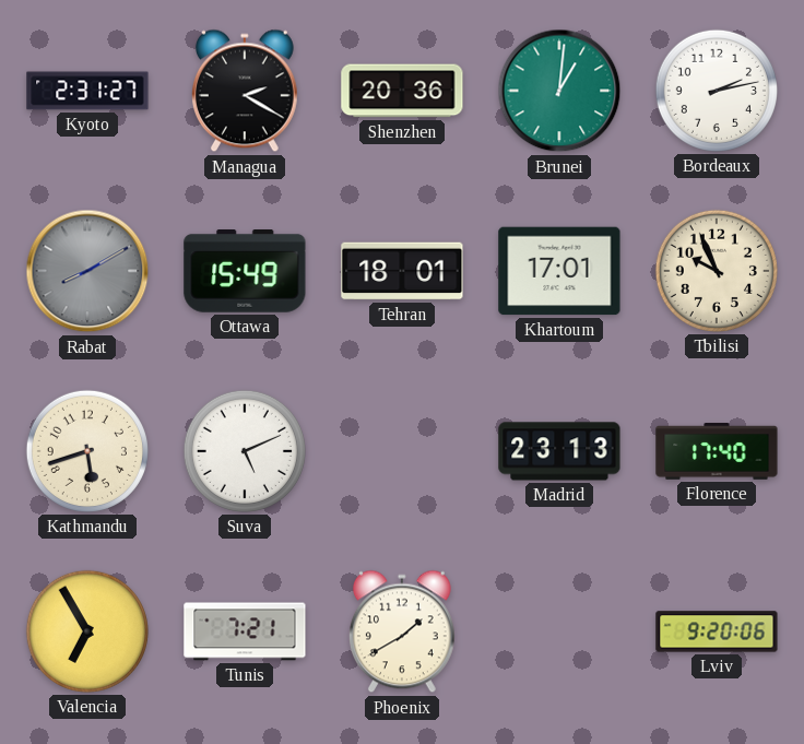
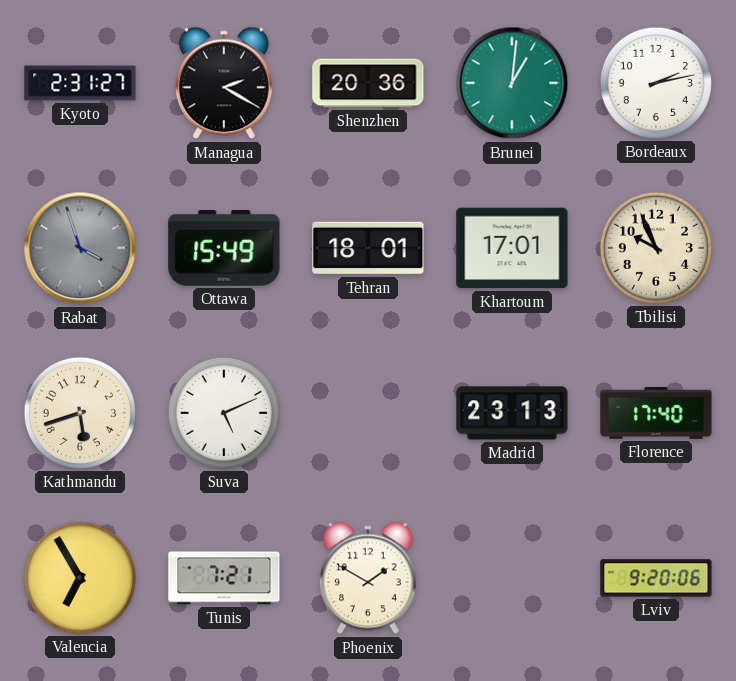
Rabat: 8:10 -> 3:57 (80, 248)
Phoenix: 1:40 -> 1:50 (368, 578)
